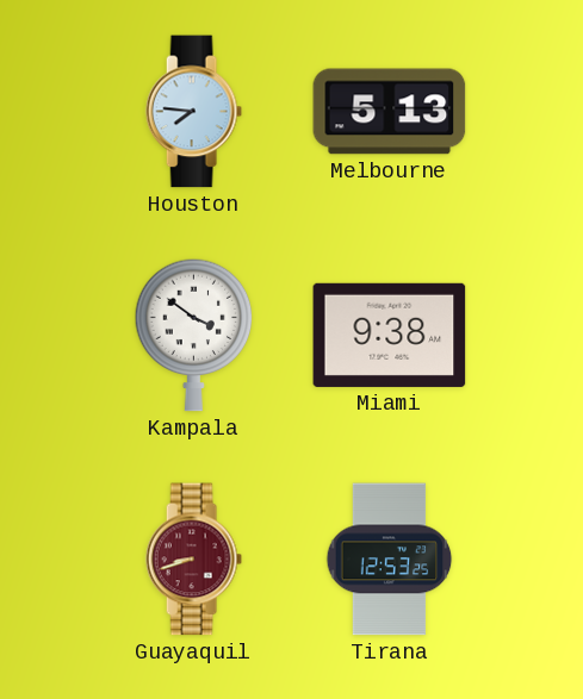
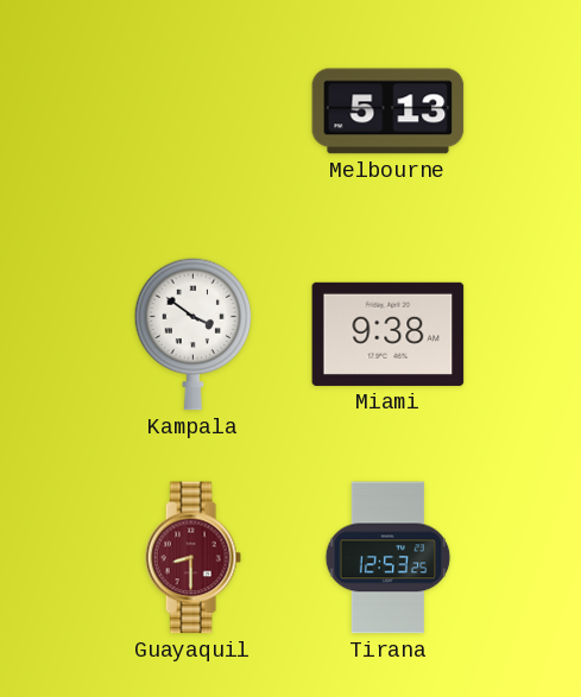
Houston: 7:46 -> none (193, 112)
Guayaquil: 8:42 -> 8:30 (192, 558)
